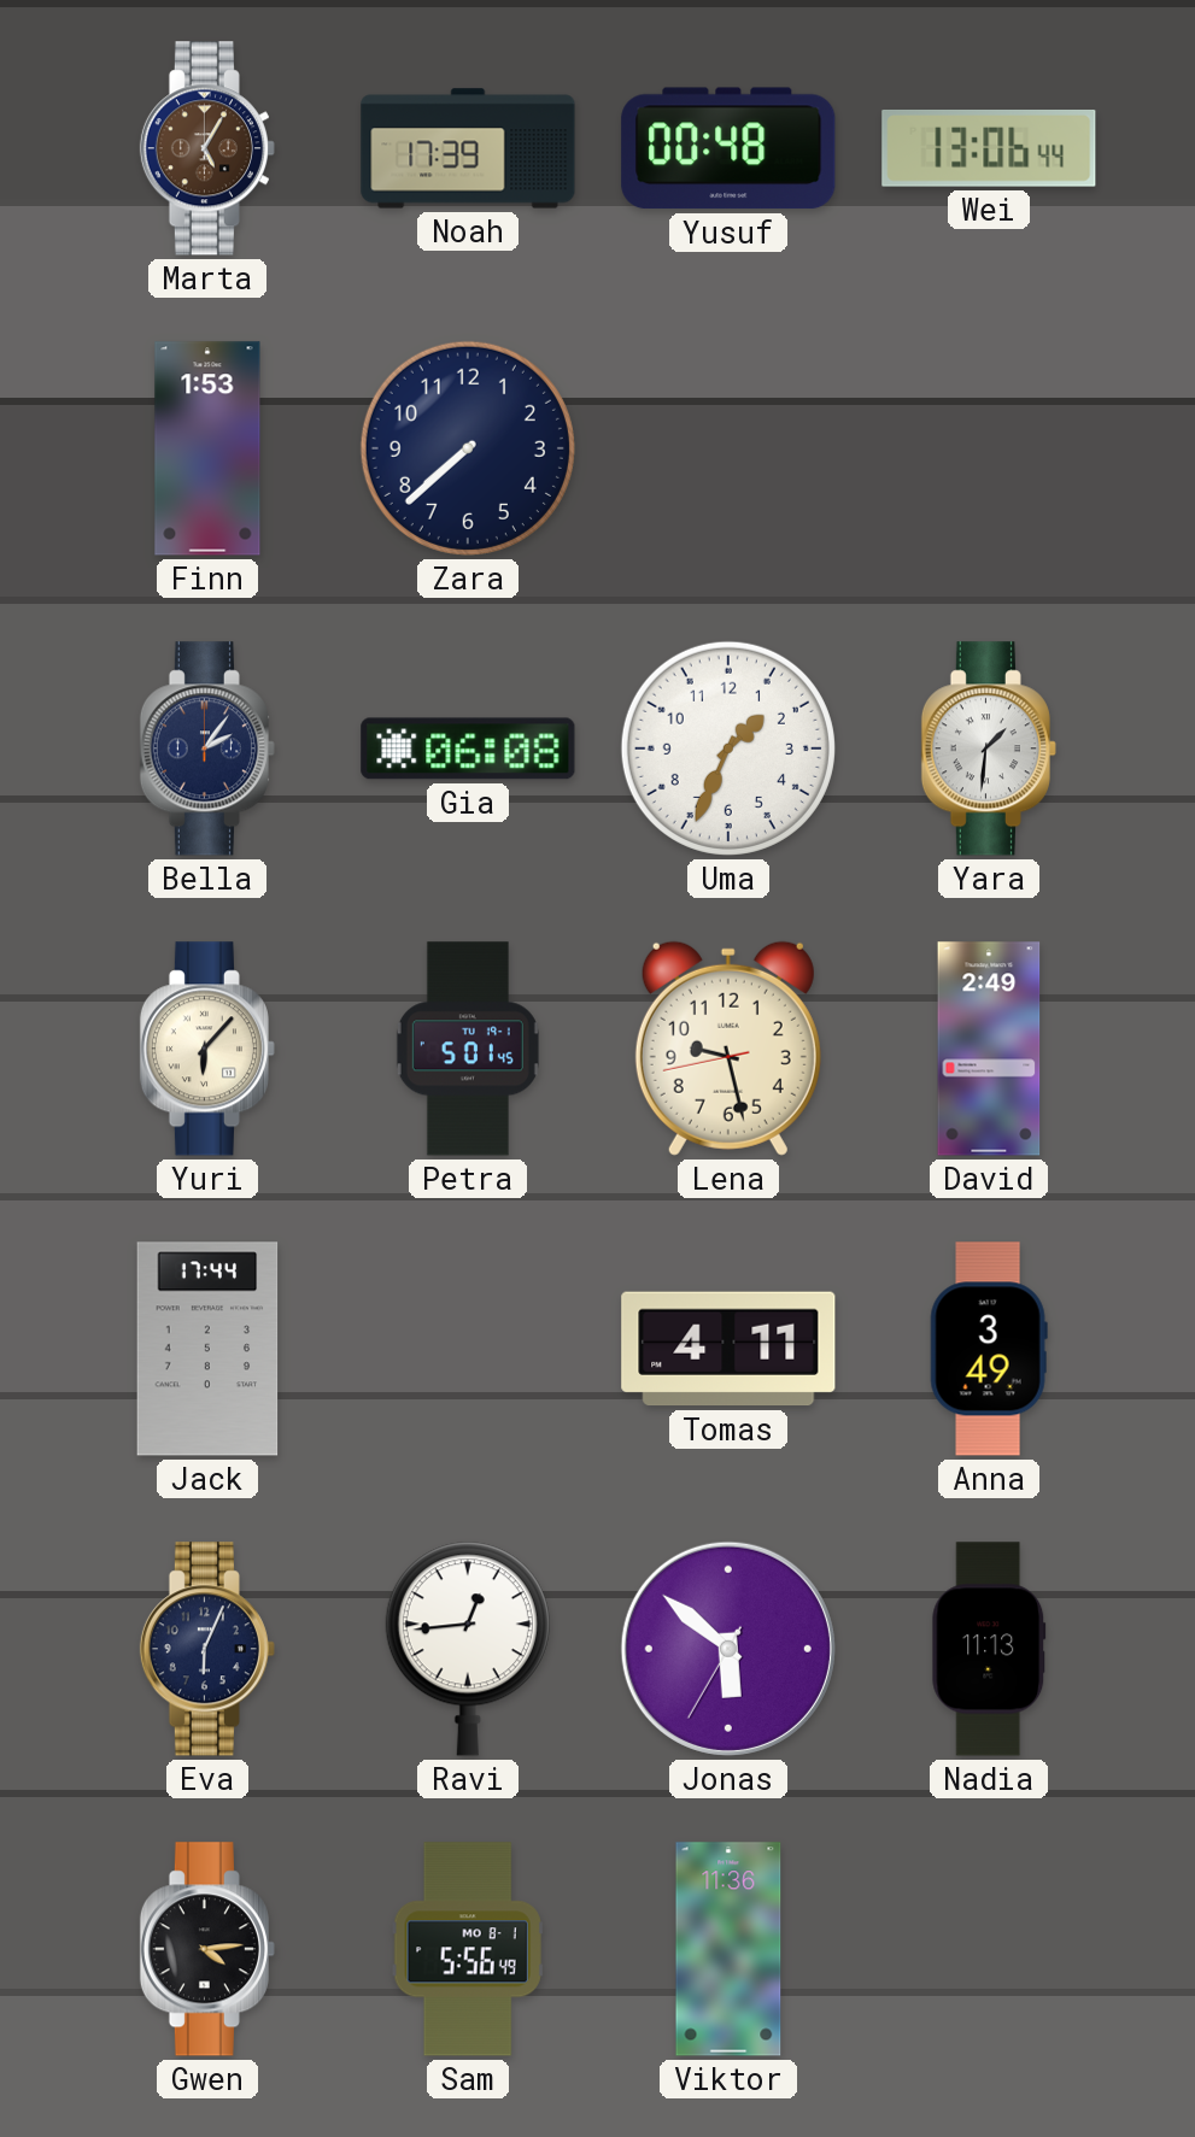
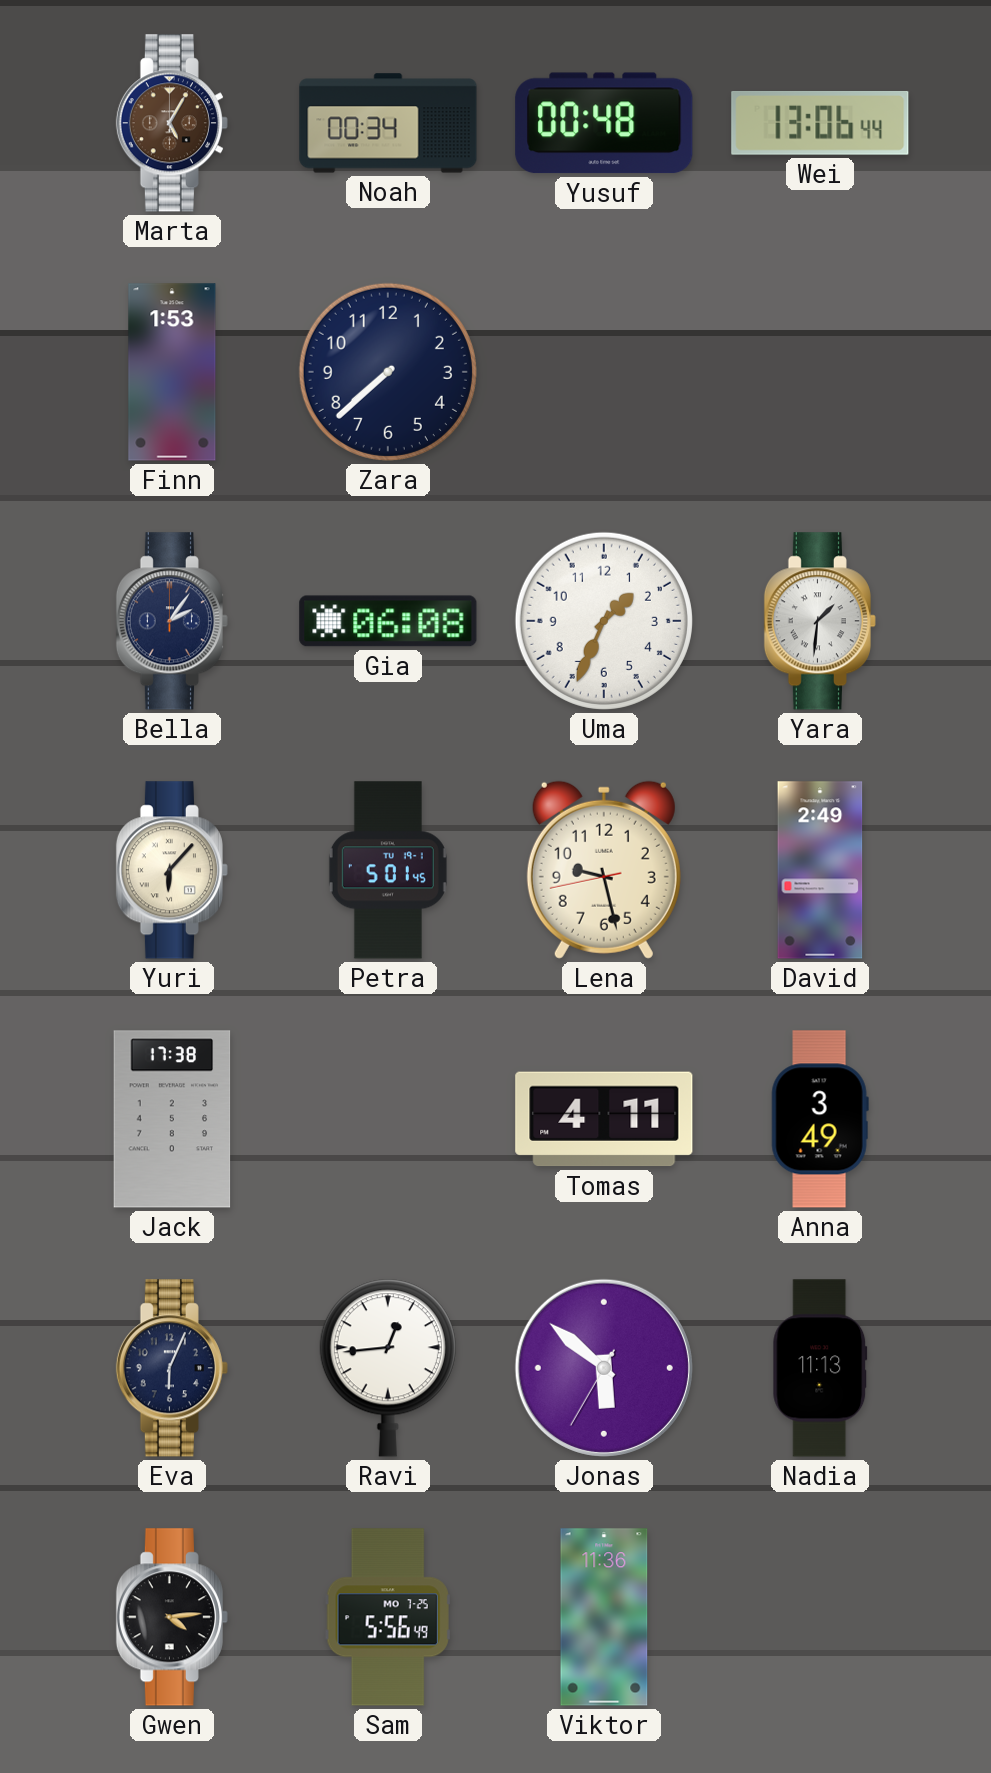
Noah: 17:39 -> 00:34 (388, 123)
Jack: 17:44 -> 17:38 (172, 1119)
Sam date: MO 8-1 -> MO 7-25 (388, 1617)
